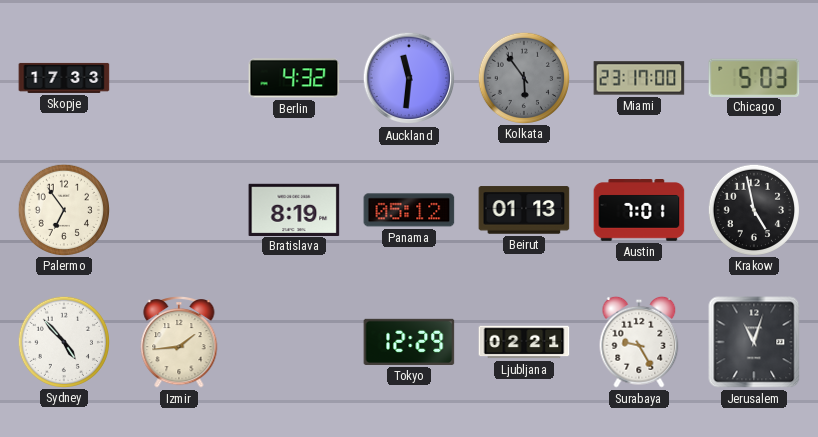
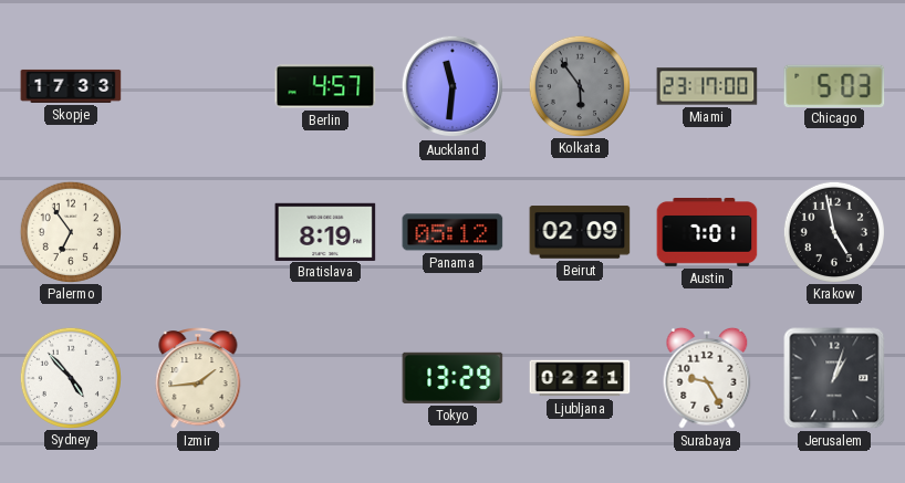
Berlin: 4:32 -> 4:57 (325, 86)
Beirut: 01:13 -> 02:09 (580, 232)
Tokyo: 12:29 -> 13:29 (452, 378)
Jerusalem: 11:03 -> 1:03 (834, 378)
